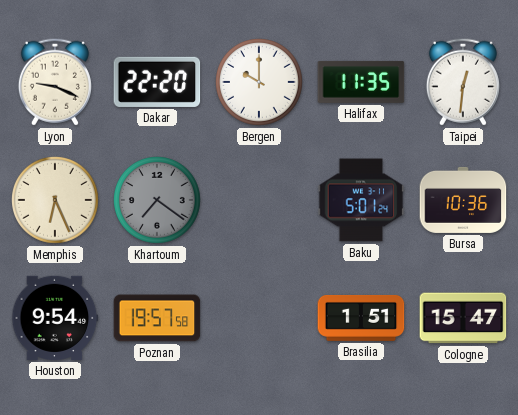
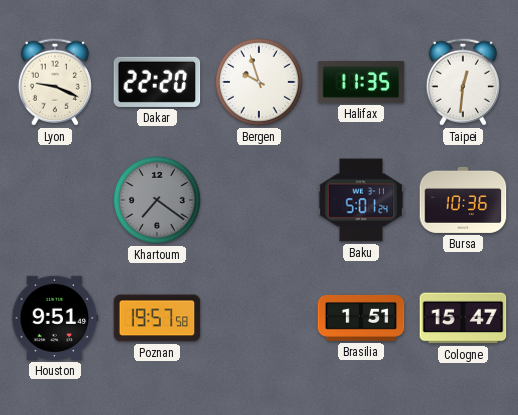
Bergen: 10:00 -> 9:57 (260, 83)
Memphis: 6:26 -> none (56, 201)
Houston: 9:54 -> 9:51 (55, 318)
